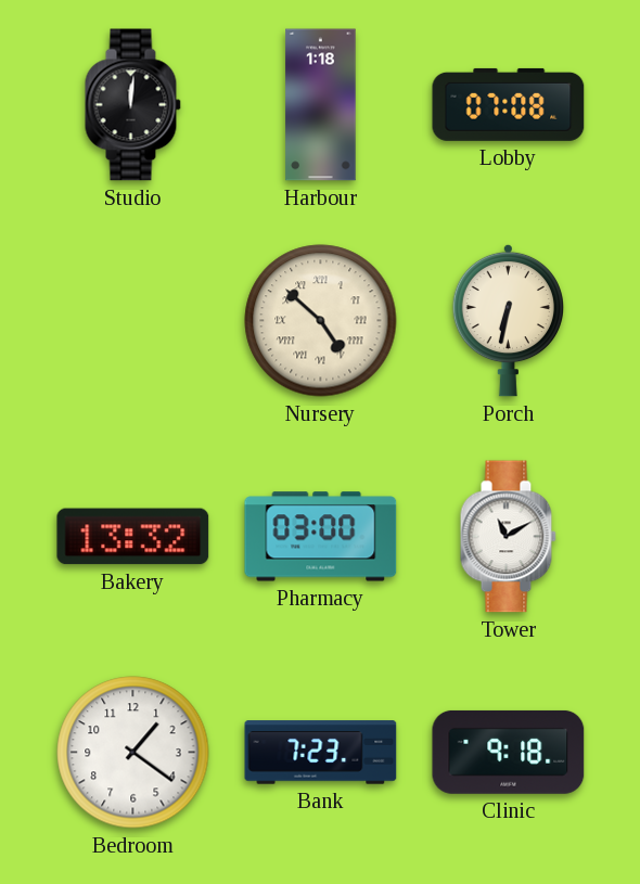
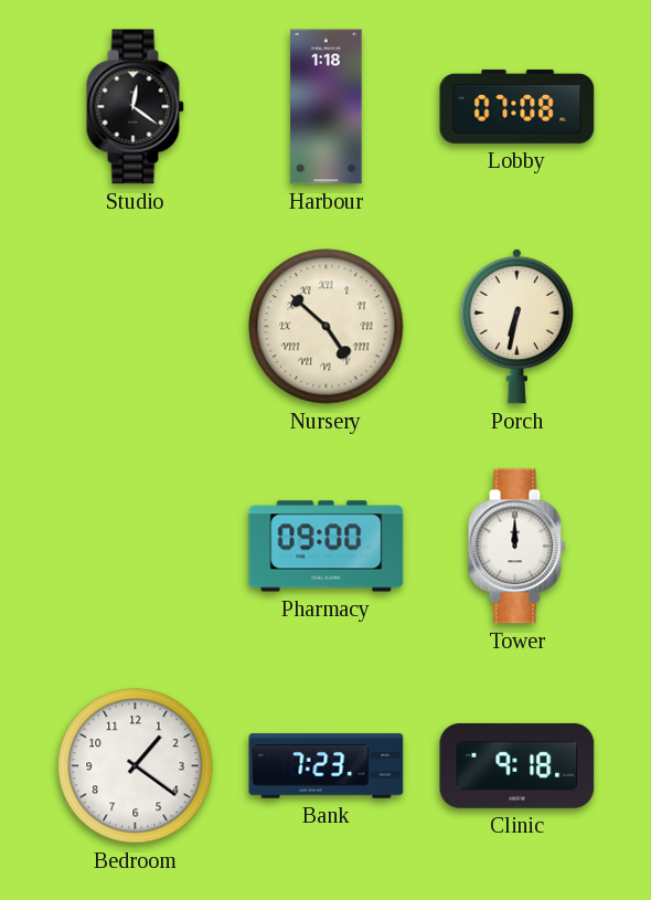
Studio: 12:01 -> 12:21 (135, 107)
Bakery: 13:32 -> none (133, 537)
Pharmacy: 03:00 -> 09:00 (327, 547)
Tower: 11:10 -> 12:00 (516, 547)
